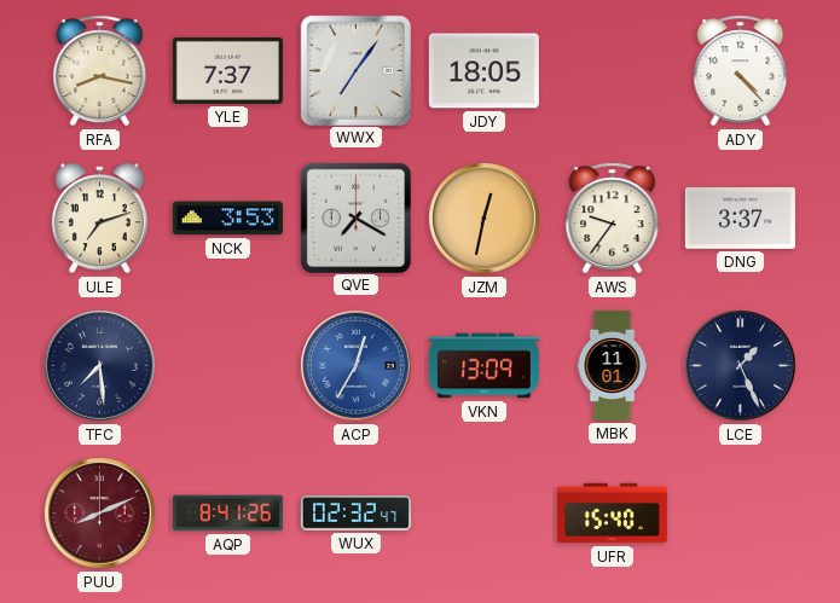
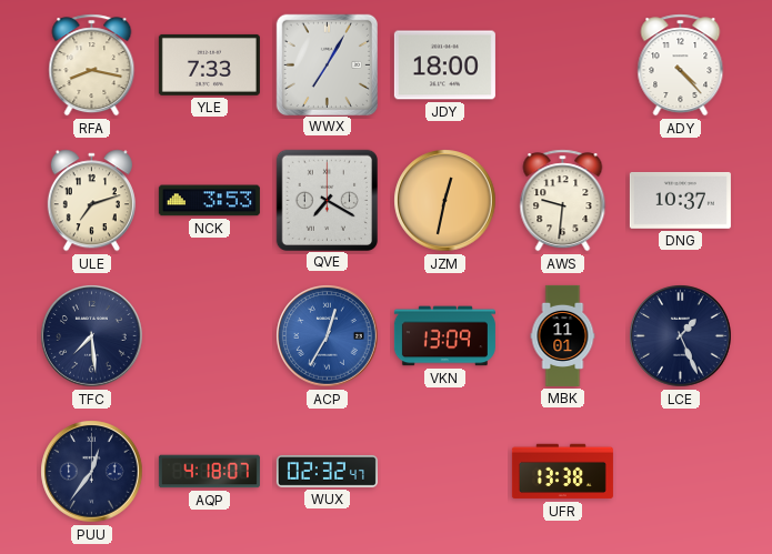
YLE: 7:37 -> 7:33 (209, 64)
WWX: 7:06 -> 7:05 (327, 64)
JDY: 18:05 -> 18:00 (444, 66)
AWS: 9:36 -> 9:31 (563, 201)
DNG: 3:37 -> 10:37 (680, 200)
PUU: 8:11 -> 12:36 (92, 472)
PUU dial: burgundy -> navy (92, 472)
AQP: 8:41 -> 4:18 (209, 472)
UFR: 15:40 -> 13:38 (562, 472)
